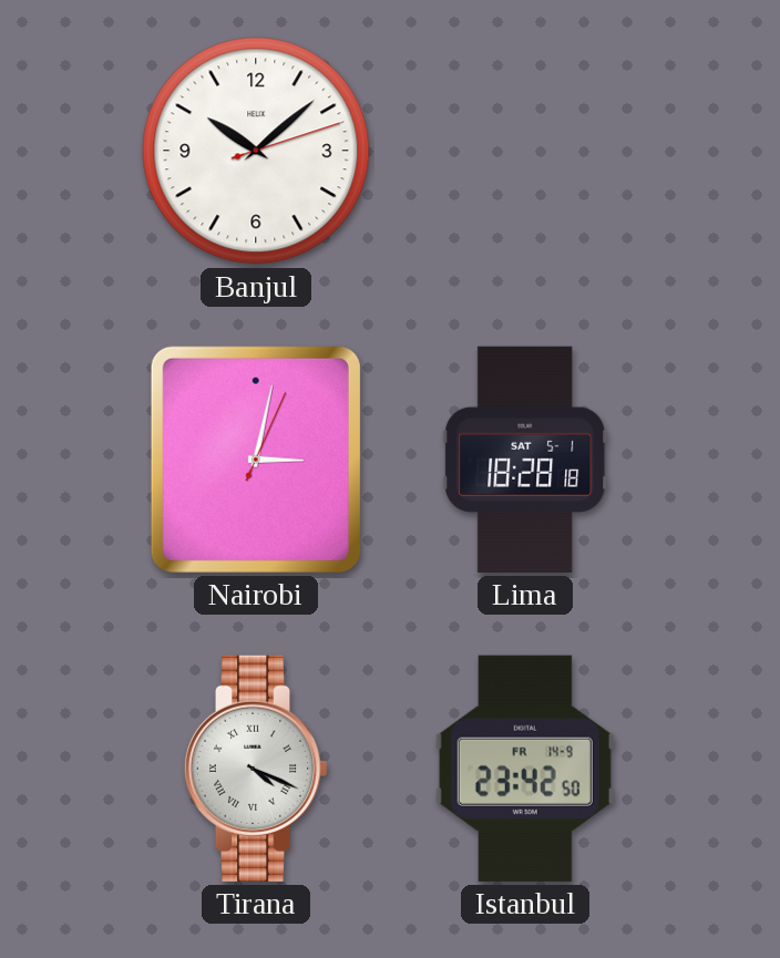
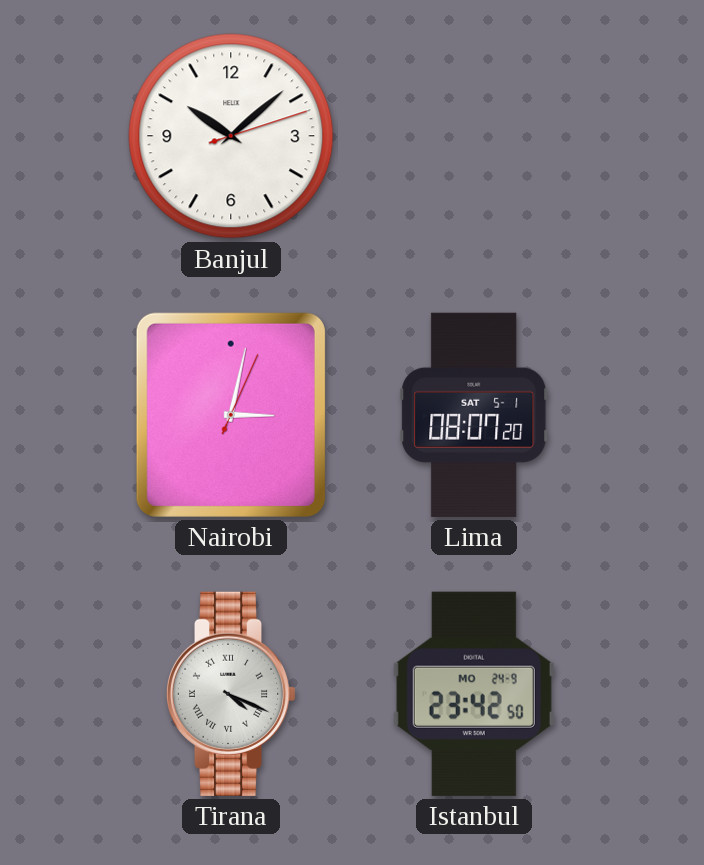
Lima: 18:28 -> 08:07 (474, 415)
Istanbul date: FR 14-9 -> MO 24-9 (474, 694)
